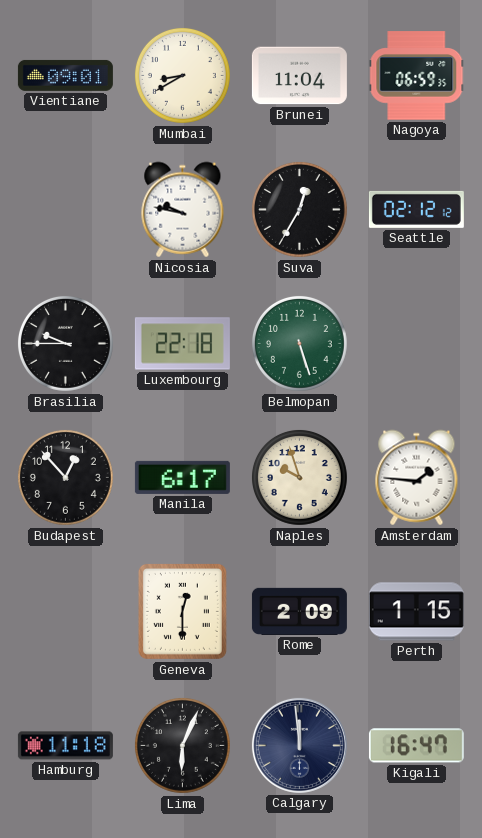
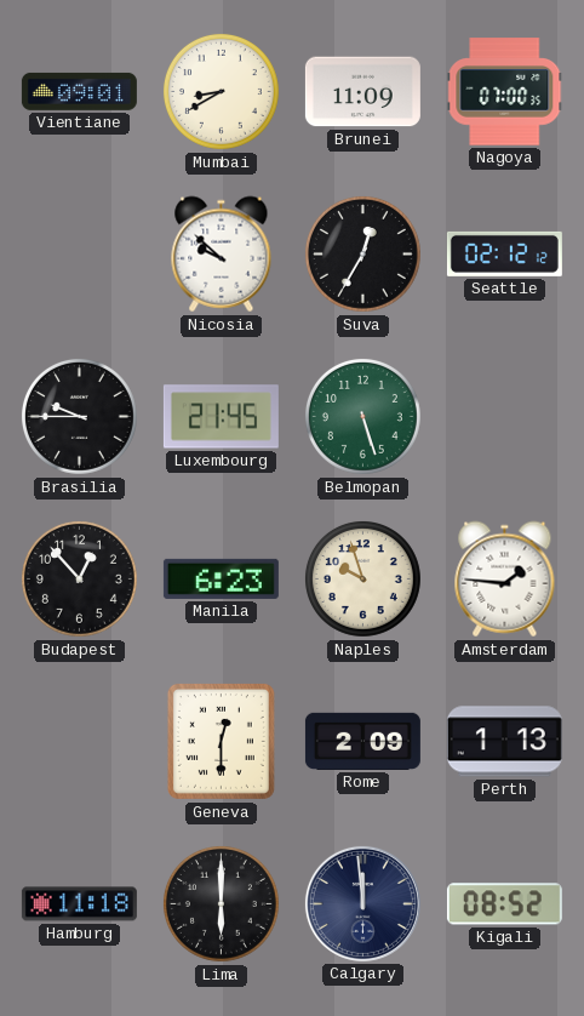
Brunei: 11:04 -> 11:09 (362, 92)
Nagoya: 06:59 -> 07:00 (505, 92)
Nicosia: 9:47 -> 9:52 (222, 255)
Luxembourg: 22:18 -> 21:45 (221, 417)
Manila: 6:17 -> 6:23 (221, 578)
Perth: 1:15 -> 1:13 (504, 742)
Lima: 6:04 -> 6:00 (221, 903)
Kigali: 16:47 -> 08:52 (504, 904)
